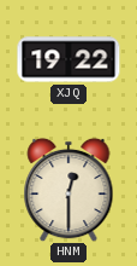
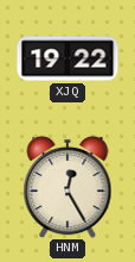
HNM: 12:30 -> 12:25 (67, 187)
